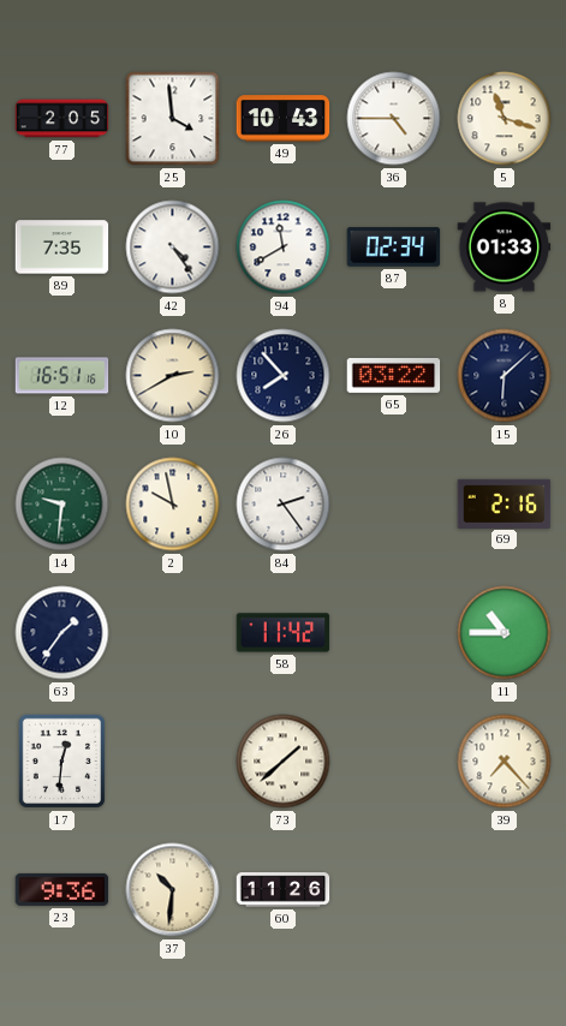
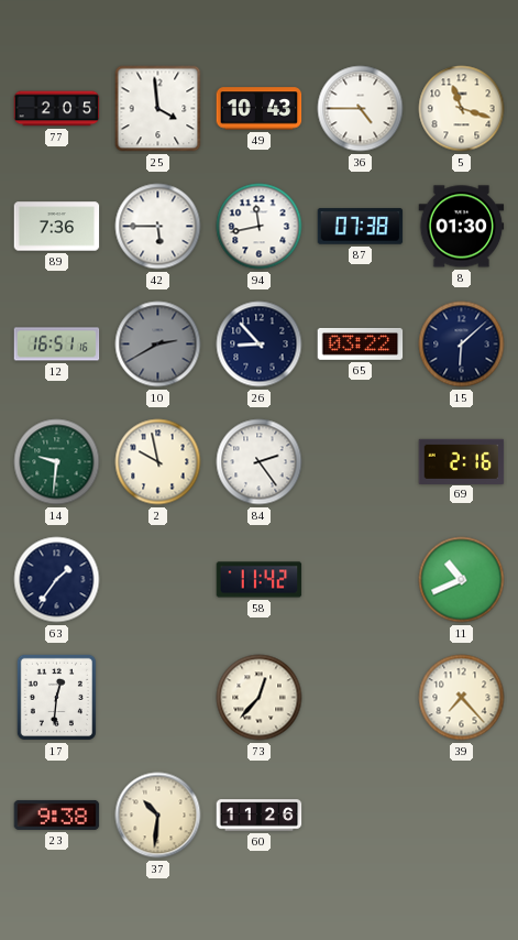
89: 7:35 -> 7:36 (57, 227)
42: 4:24 -> 5:45 (158, 227)
94: 11:40 -> 11:43 (260, 227)
87: 02:34 -> 07:38 (361, 227)
8: 01:33 -> 01:30 (462, 227)
10 dial: cream -> grey (158, 345)
26: 7:53 -> 8:53 (260, 345)
11: 10:45 -> 10:41 (462, 580)
73: 1:38 -> 12:37 (260, 698)
23: 9:36 -> 9:38 (57, 815)
